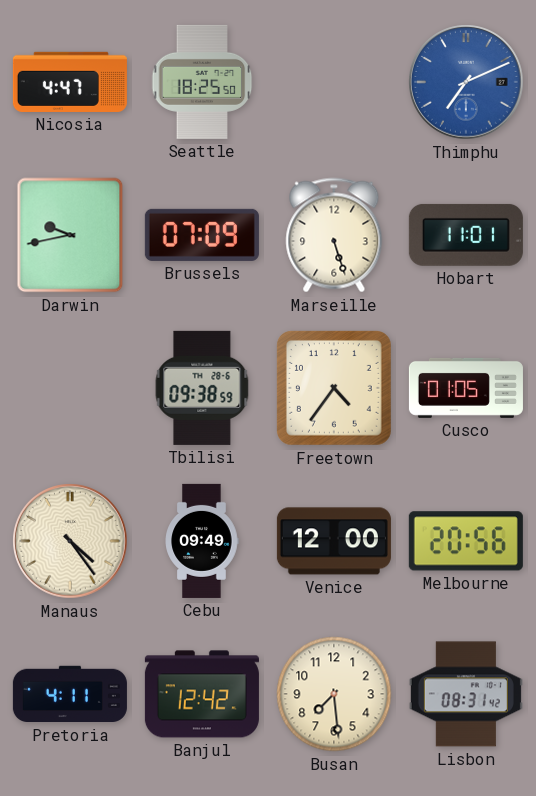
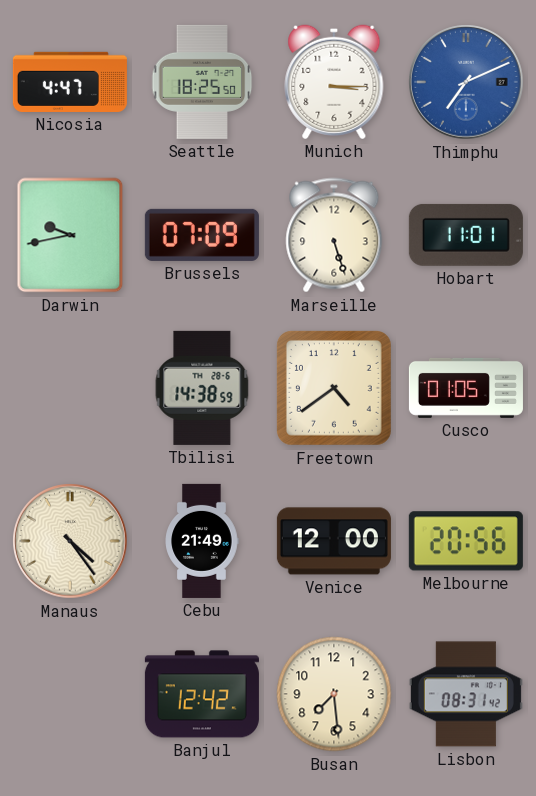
Munich: none -> 3:15 (334, 82)
Tbilisi: 09:38 -> 14:38 (202, 388)
Freetown: 4:36 -> 4:39 (334, 388)
Cebu: 09:49 -> 21:49 (202, 541)
Pretoria: 4:11 -> none (70, 694)
